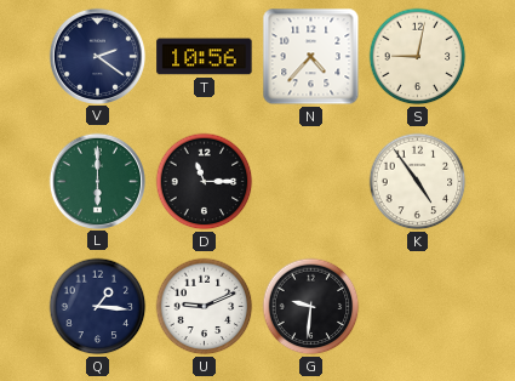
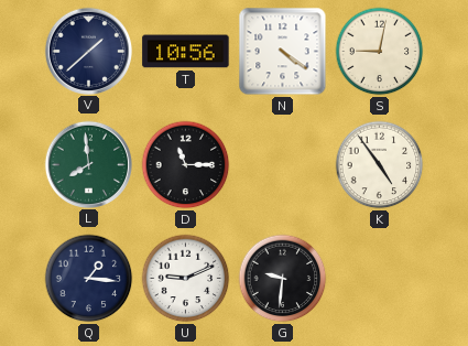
V: 2:21 -> 1:38 (88, 51)
N: 4:37 -> 4:21 (283, 52)
L: 6:00 -> 7:59 (88, 164)
